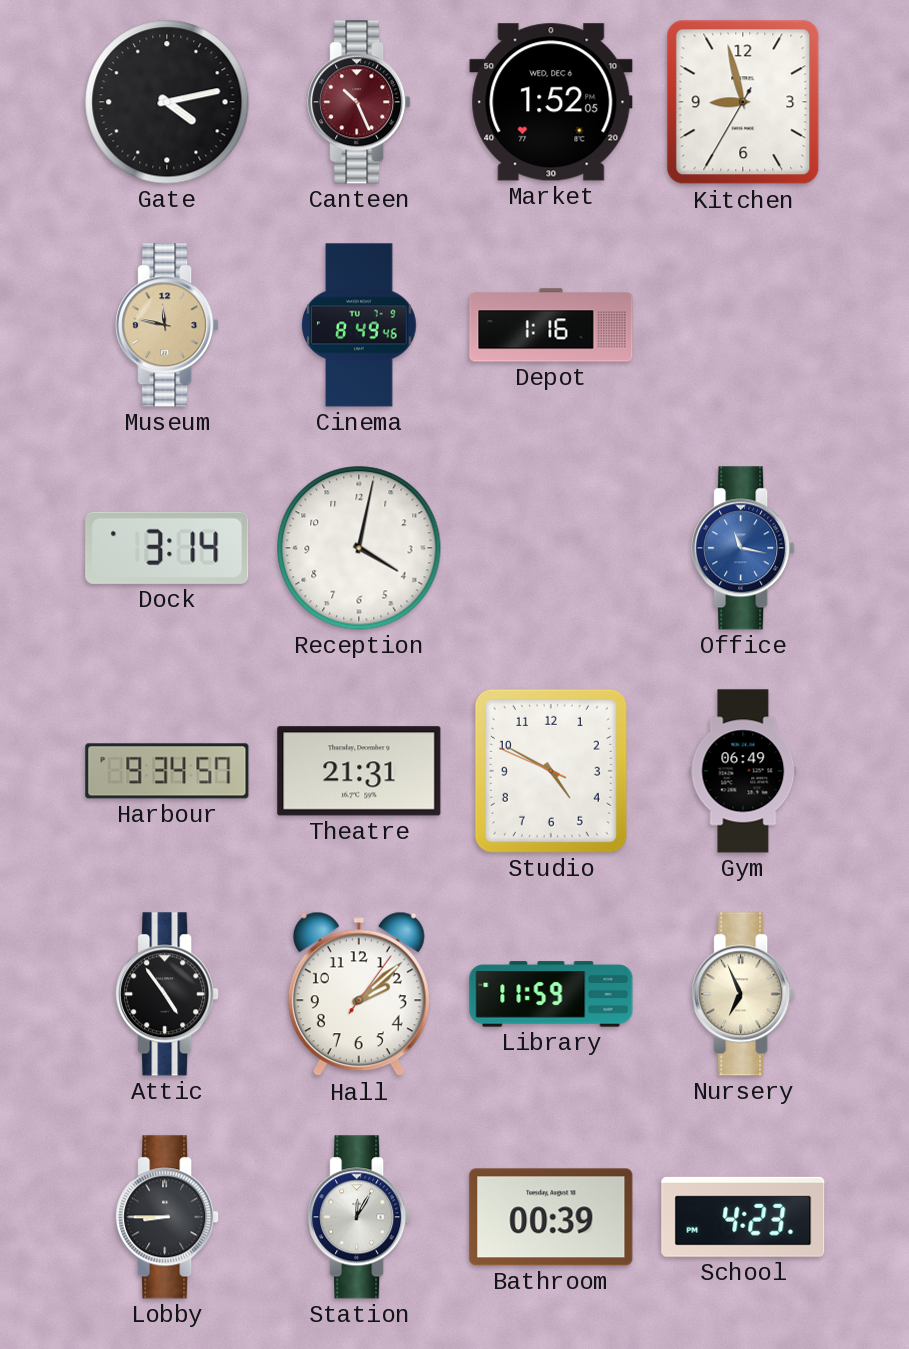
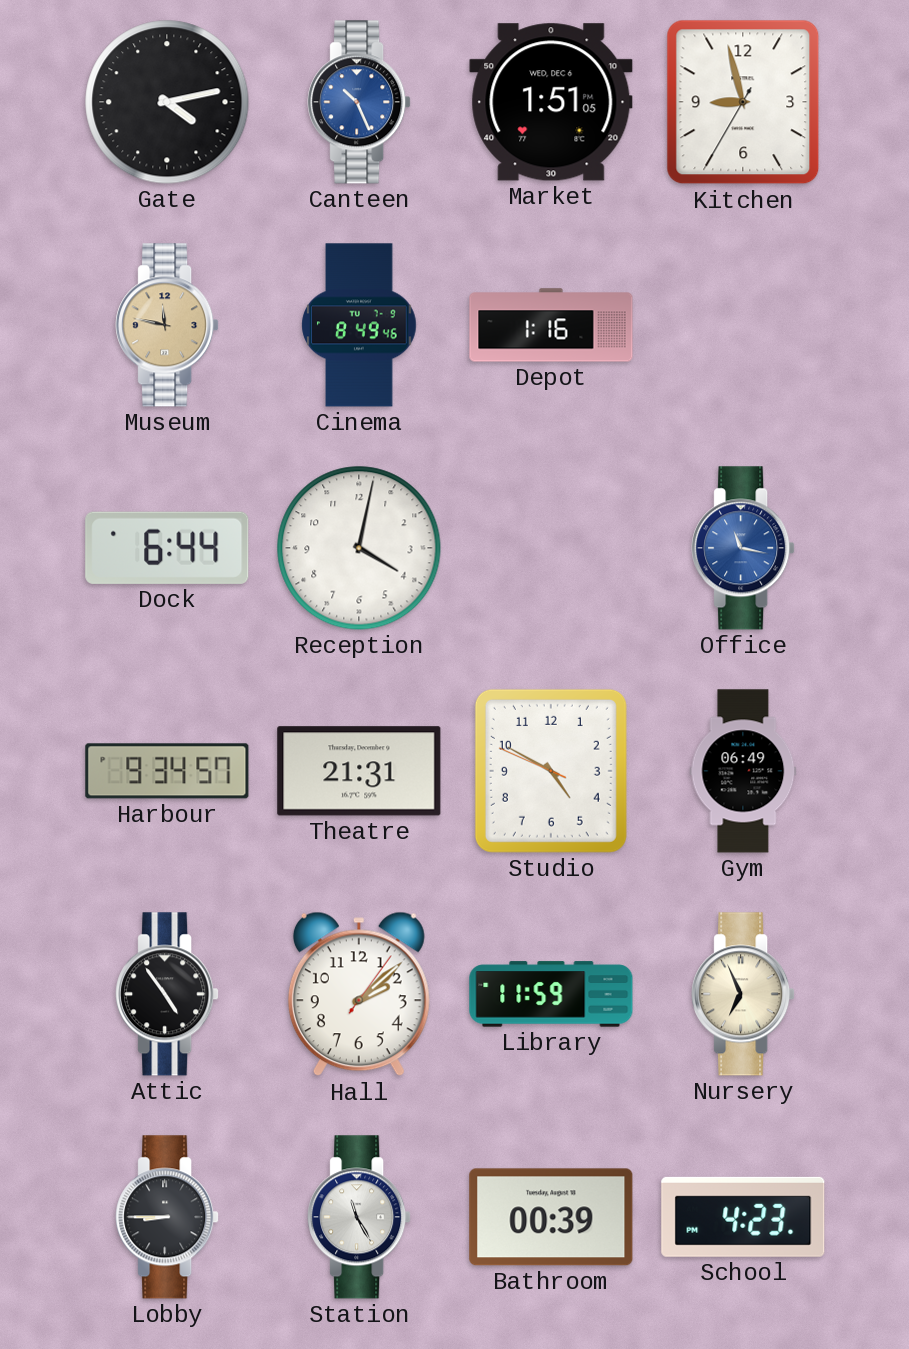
Canteen dial: burgundy -> blue (359, 102)
Market: 1:52 -> 1:51 (551, 102)
Dock: 3:14 -> 6:44 (167, 548)
Station: 12:05 -> 11:25 (359, 1217)
